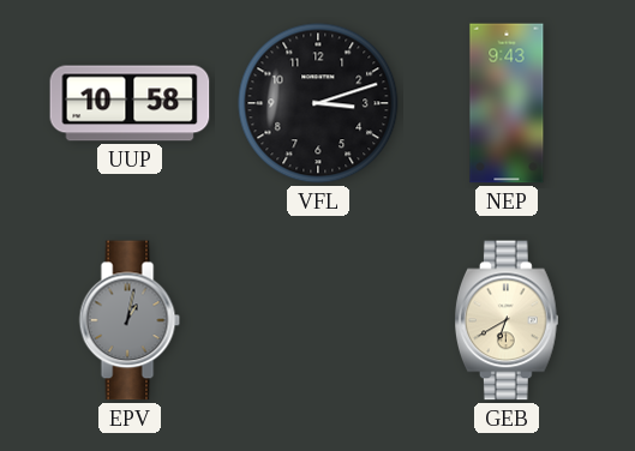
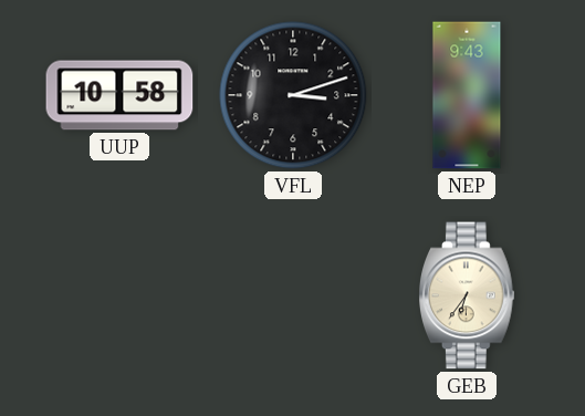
EPV: 1:02 -> none (130, 320)
GEB: 6:40 -> 6:36 (468, 295)
